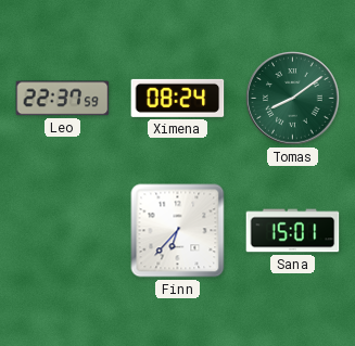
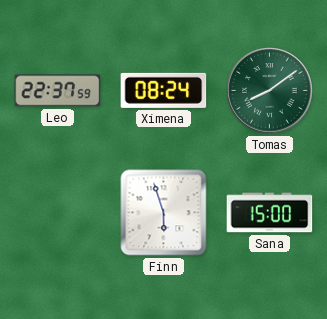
Finn: 6:37 -> 5:57 (164, 213)
Sana: 15:01 -> 15:00 (270, 213)
